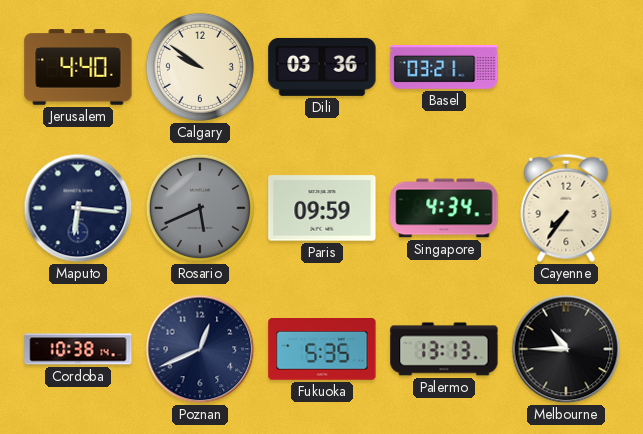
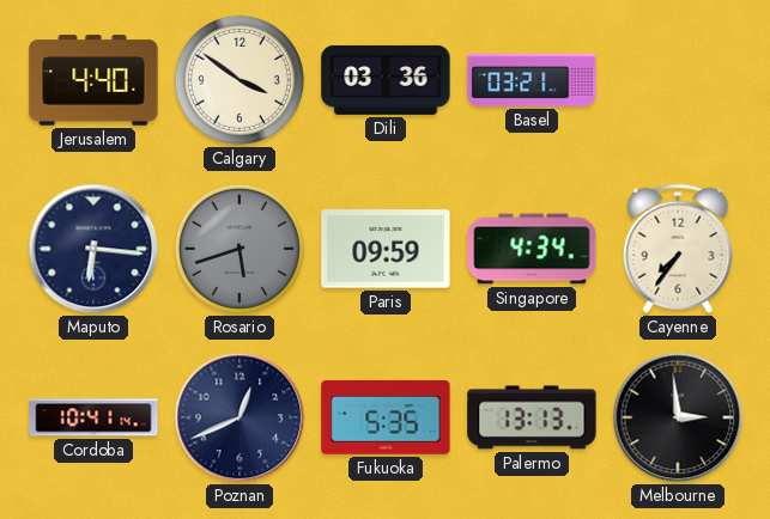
Calgary: 9:51 -> 3:51 (240, 80)
Rosario: 5:41 -> 5:42 (240, 249)
Cordoba: 10:38 -> 10:41 (93, 417)
Melbourne: 10:45 -> 2:59 (678, 417)
